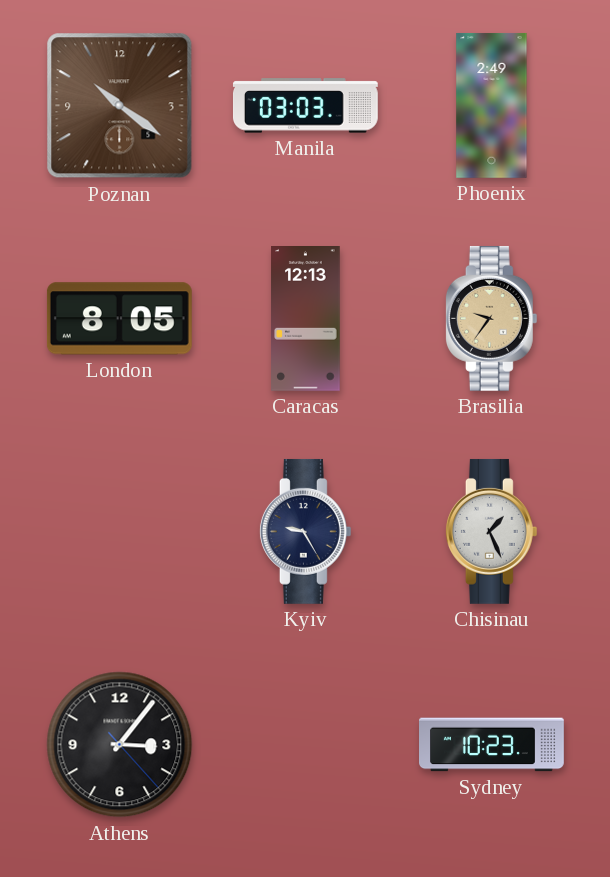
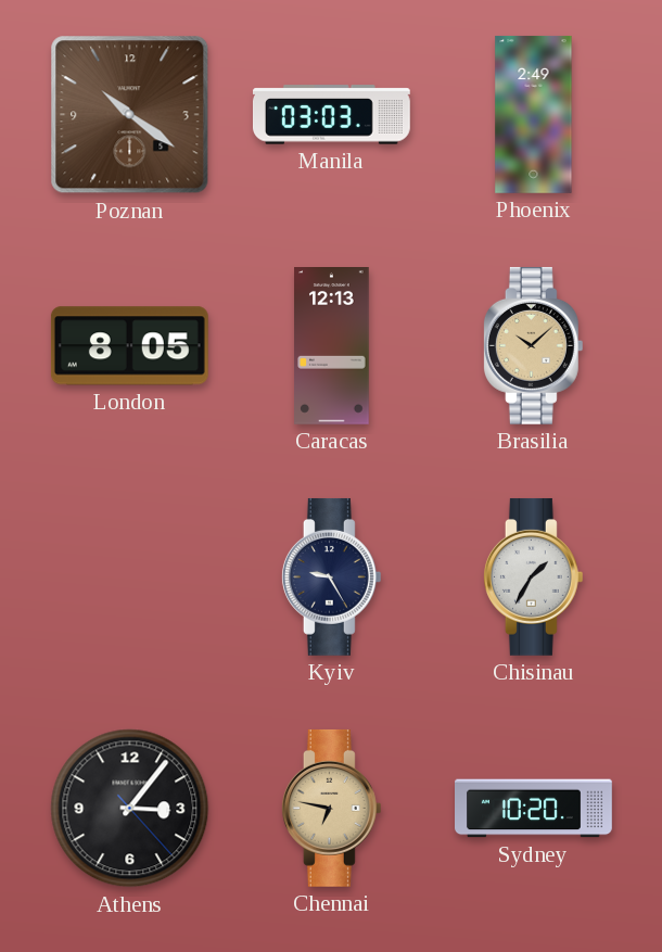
Brasilia: 9:36 -> 10:08 (533, 345)
Chisinau: 1:26 -> 1:35 (533, 576)
Chennai: none -> 6:47 (331, 808)
Sydney: 10:23 -> 10:20 (534, 809)
